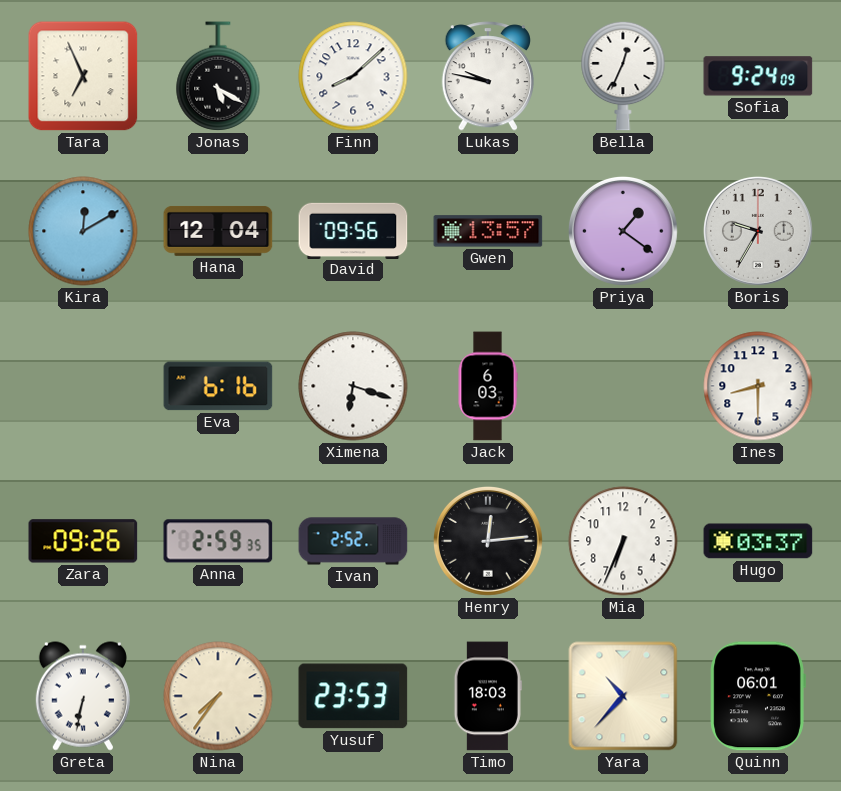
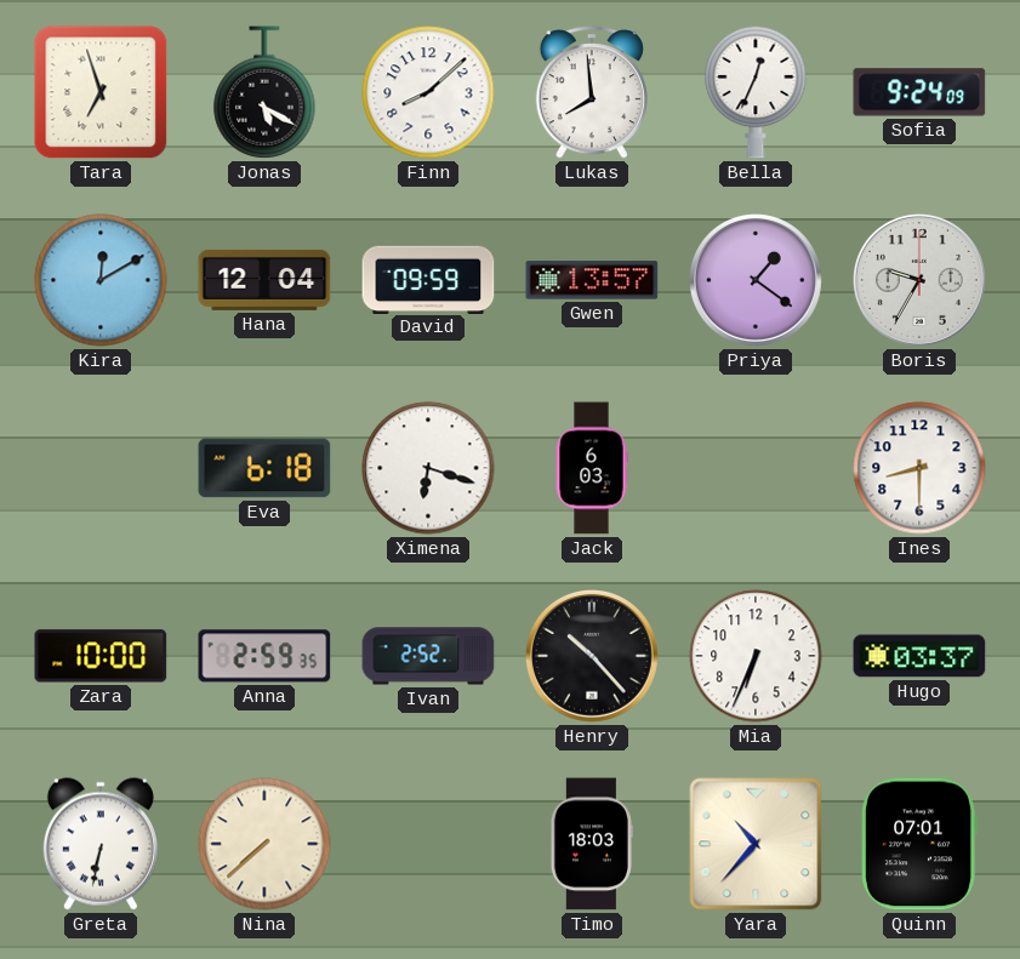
Tara: 6:56 -> 6:57 (101, 92)
Lukas: 9:47 -> 7:59 (592, 92)
David: 09:56 -> 09:59 (428, 279)
Eva: 6:16 -> 6:18 (264, 468)
Zara: 09:26 -> 10:00 (101, 656)
Henry: 12:14 -> 10:23 (592, 656)
Nina: 7:36 -> 7:38 (264, 844)
Yusuf: 23:53 -> none (353, 696)
Quinn: 06:01 -> 07:01 (919, 844)
